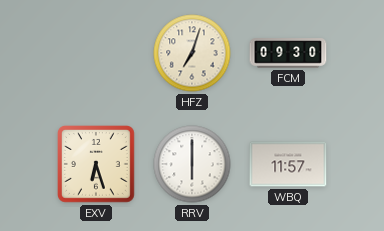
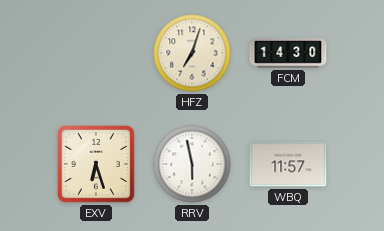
FCM: 09:30 -> 14:30 (288, 53)
RRV: 6:00 -> 5:58 (192, 164)
